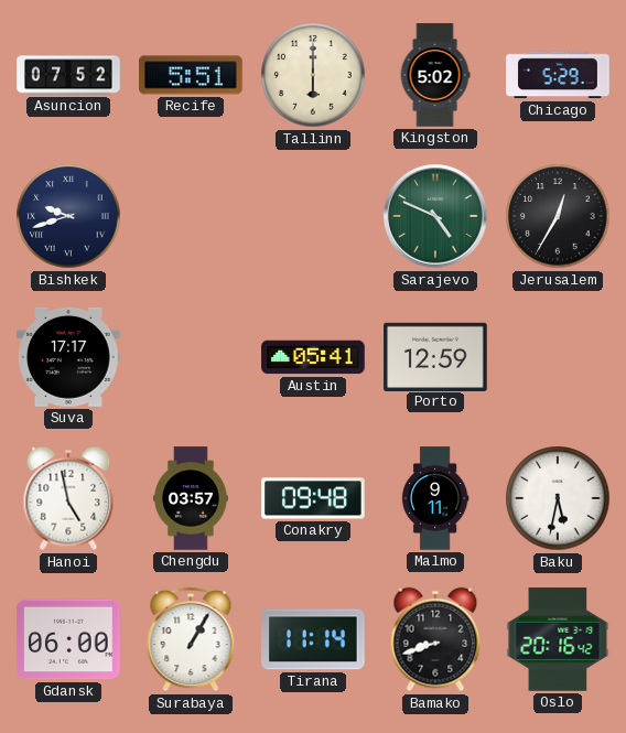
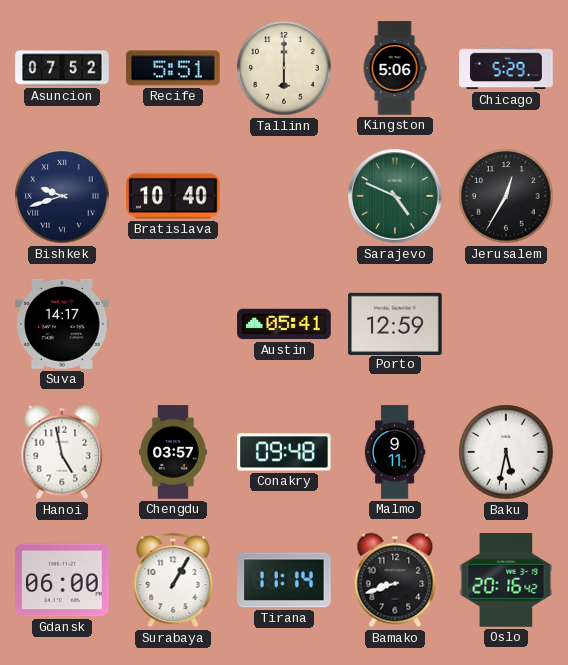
Kingston: 5:02 -> 5:06 (395, 68)
Bratislava: none -> 10:40 (173, 196)
Suva: 17:17 -> 14:17 (62, 324)
